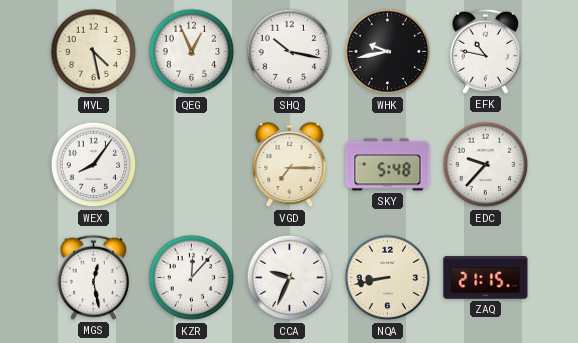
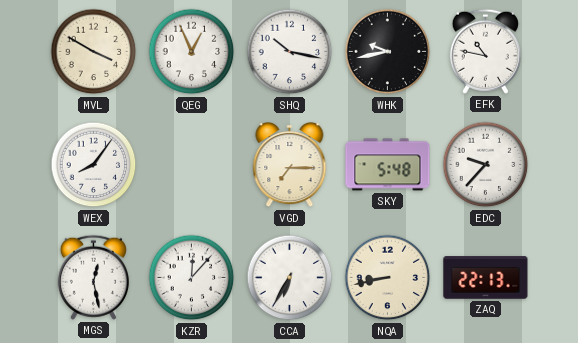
MVL: 4:28 -> 3:50 (94, 52)
CCA: 9:34 -> 6:35 (290, 278)
ZAQ: 21:15 -> 22:13 (486, 278)
